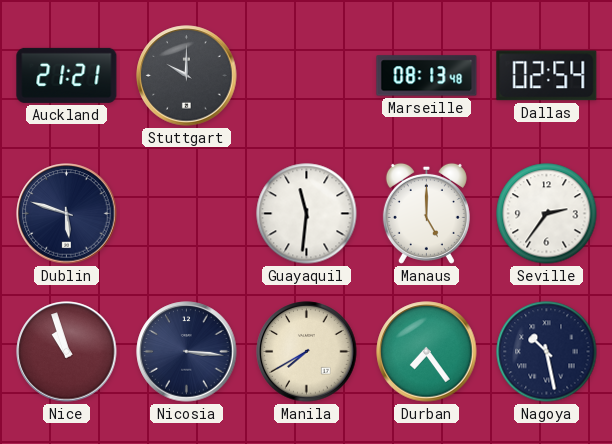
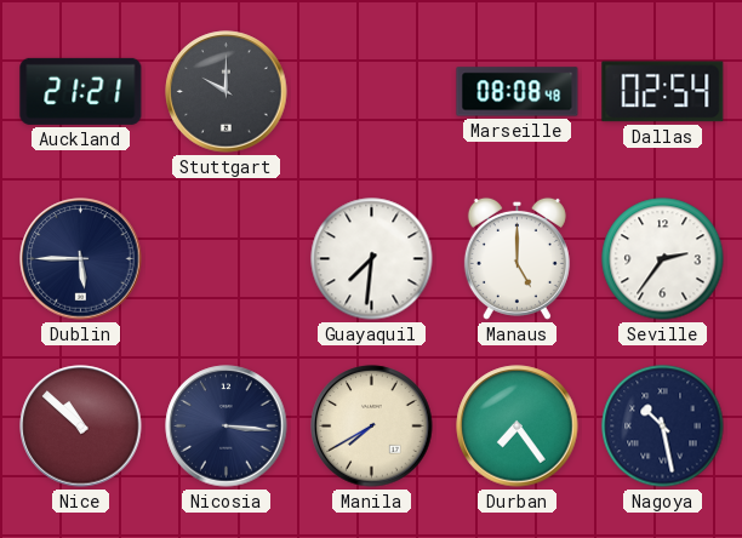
Marseille: 08:13 -> 08:08 (518, 92)
Dublin: 5:48 -> 5:45 (81, 259)
Guayaquil: 11:31 -> 7:31 (372, 259)
Nice: 10:57 -> 10:52 (81, 427)
